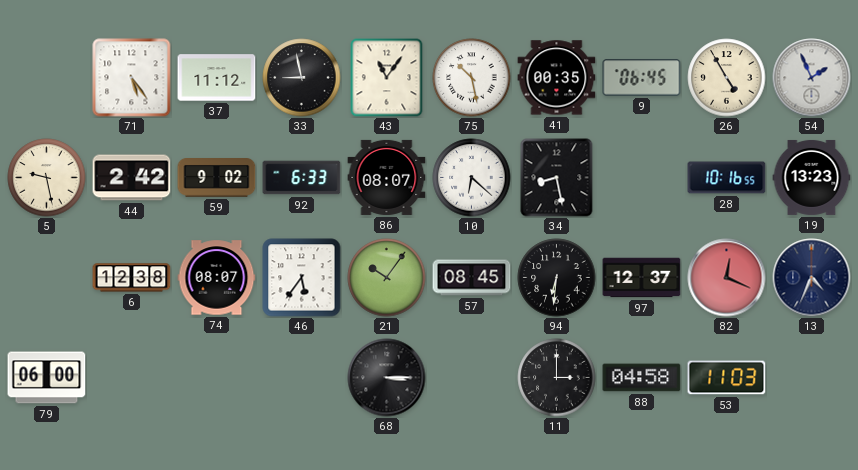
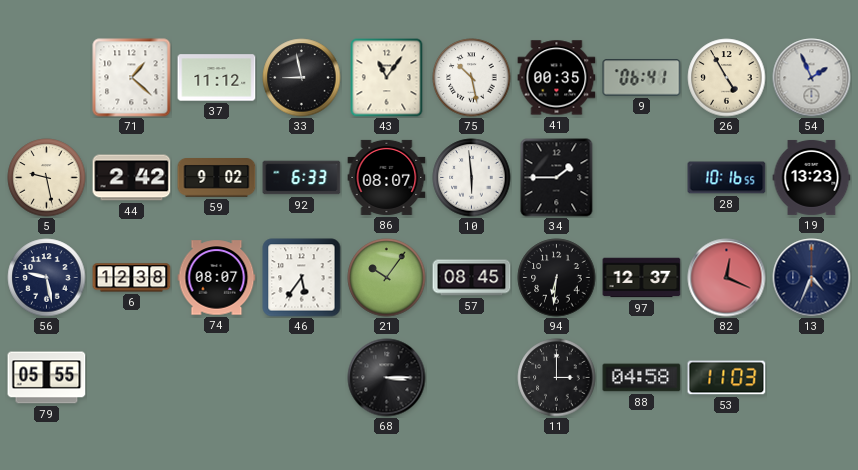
71: 5:24 -> 1:22 (132, 78)
9: 06:45 -> 06:41 (642, 78)
10: 6:22 -> 5:59 (472, 178)
34: 8:28 -> 1:45 (557, 178)
56: none -> 9:28 (47, 278)
79: 06:00 -> 05:55 (47, 378)
